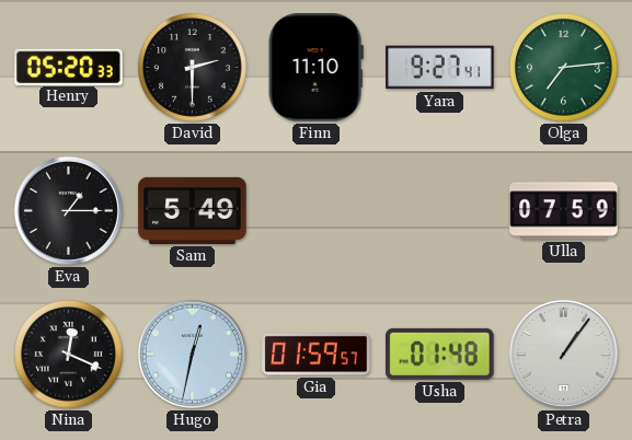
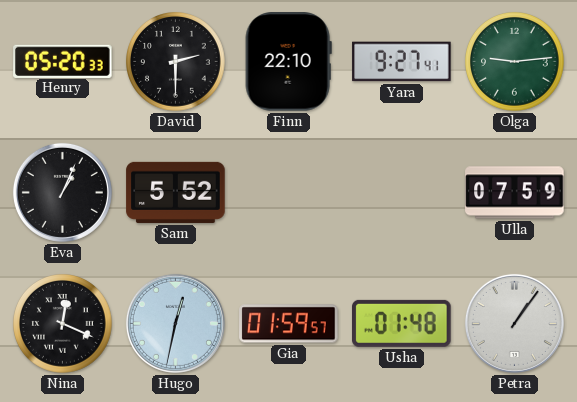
Finn: 11:10 -> 22:10 (288, 62)
Olga: 7:14 -> 9:14 (515, 62)
Eva: 1:15 -> 1:04 (62, 192)
Sam: 5:49 -> 5:52 (176, 192)
